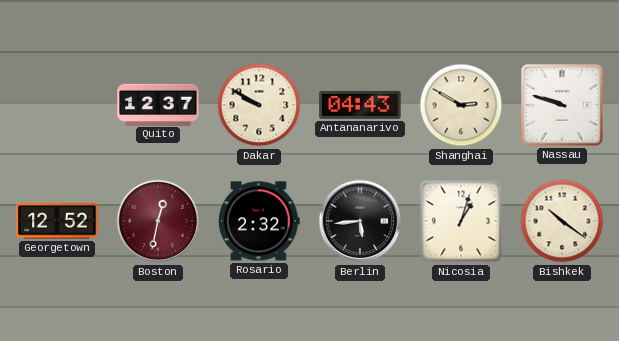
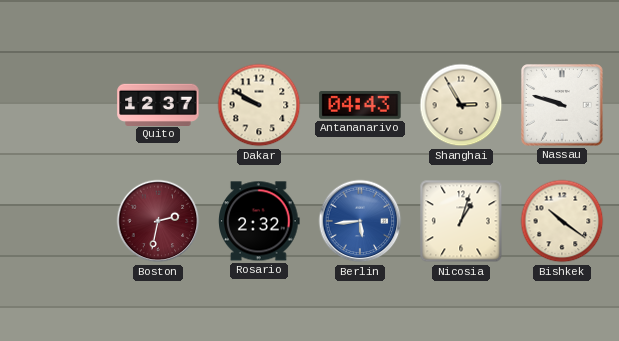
Shanghai: 2:50 -> 2:55 (461, 105)
Georgetown: 12:52 -> none (57, 221)
Boston: 12:32 -> 2:32 (158, 221)
Berlin dial: black -> blue (360, 221)
